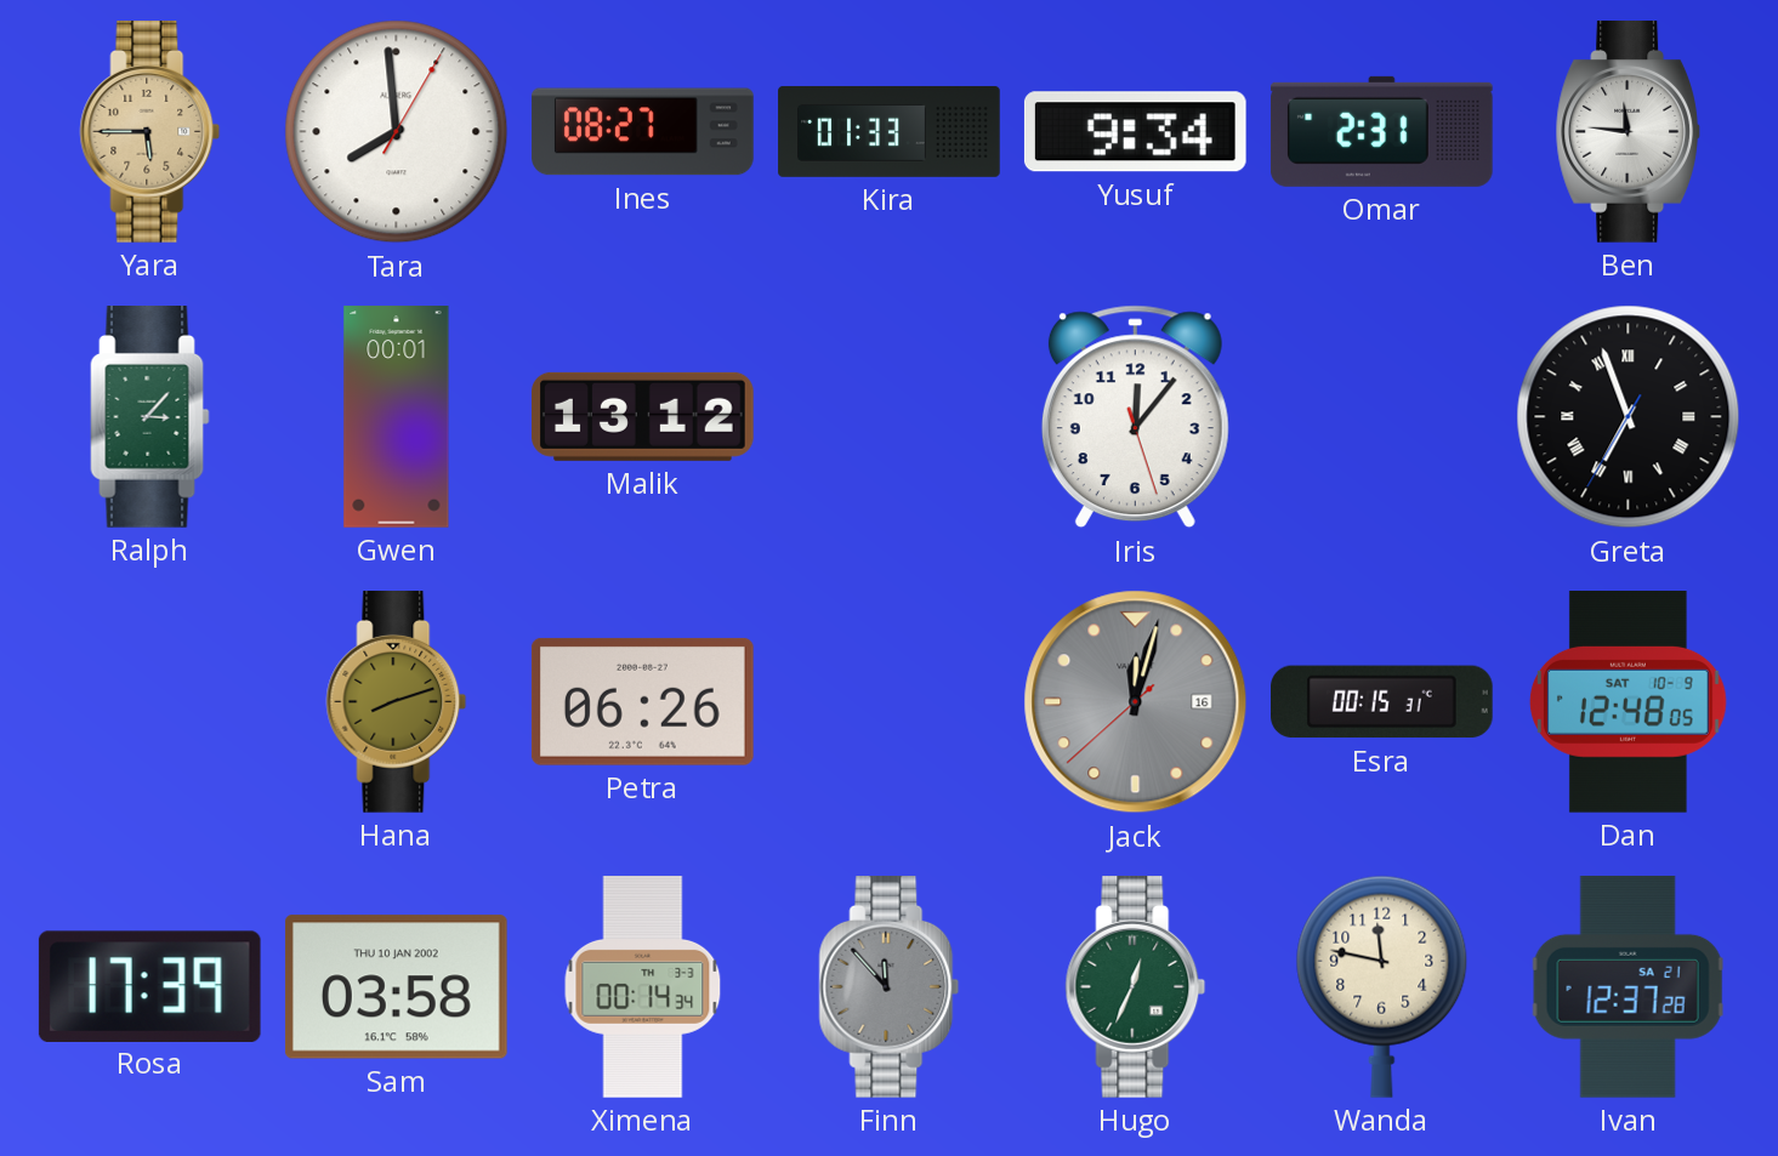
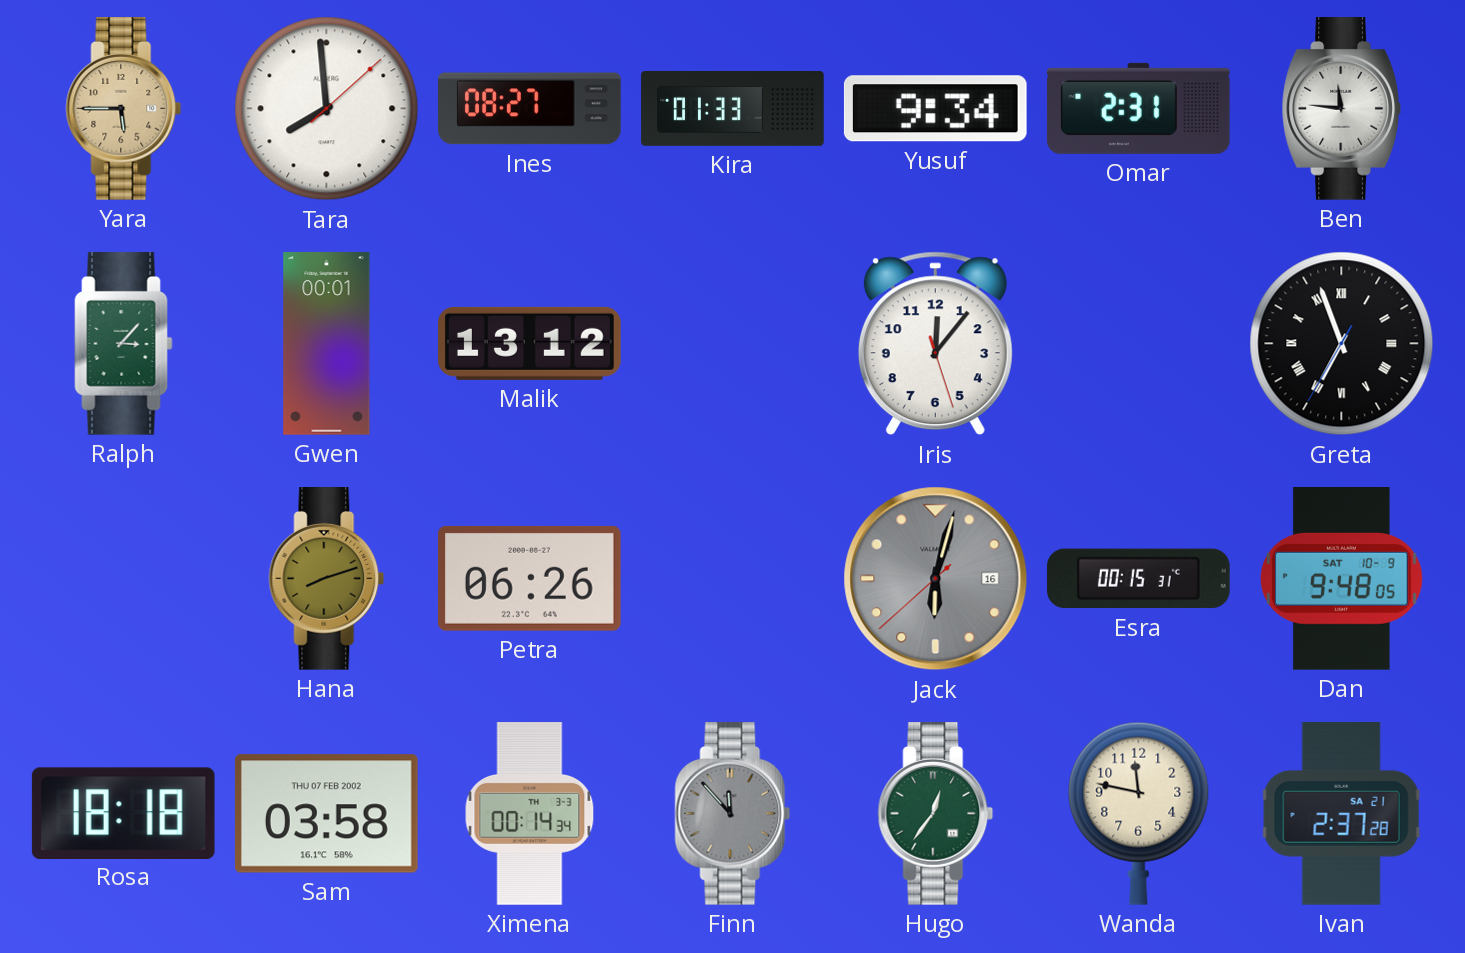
Tara: 7:59:05 -> 7:59:08 (327, 109)
Jack: 12:02 -> 6:02 (936, 579)
Dan: 12:48 -> 9:48 (1341, 579)
Rosa: 17:39 -> 18:18 (123, 813)
Sam date: THU 10 JAN 2002 -> THU 07 FEB 2002 (326, 814)
Hugo: 12:34 -> 12:36 (936, 814)
Ivan: 12:37 -> 2:37 (1341, 814)
